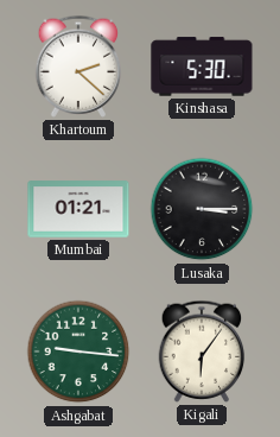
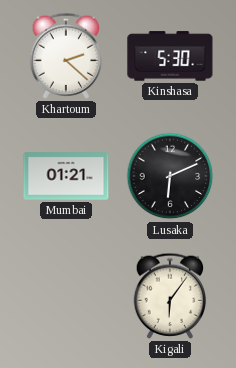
Lusaka: 3:15 -> 6:11 (170, 176)
Ashgabat: 9:16 -> none (78, 351)
